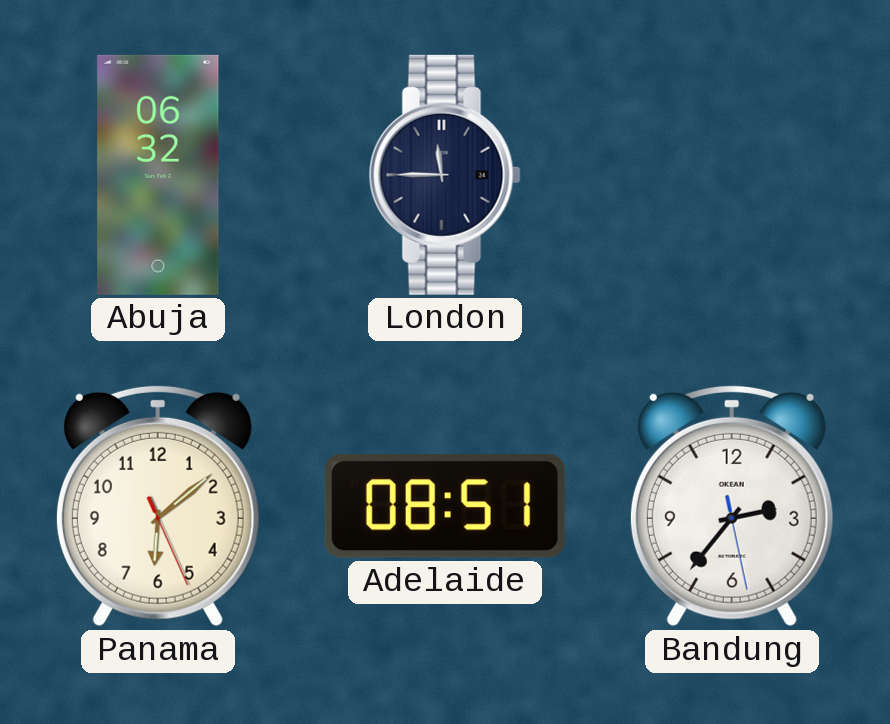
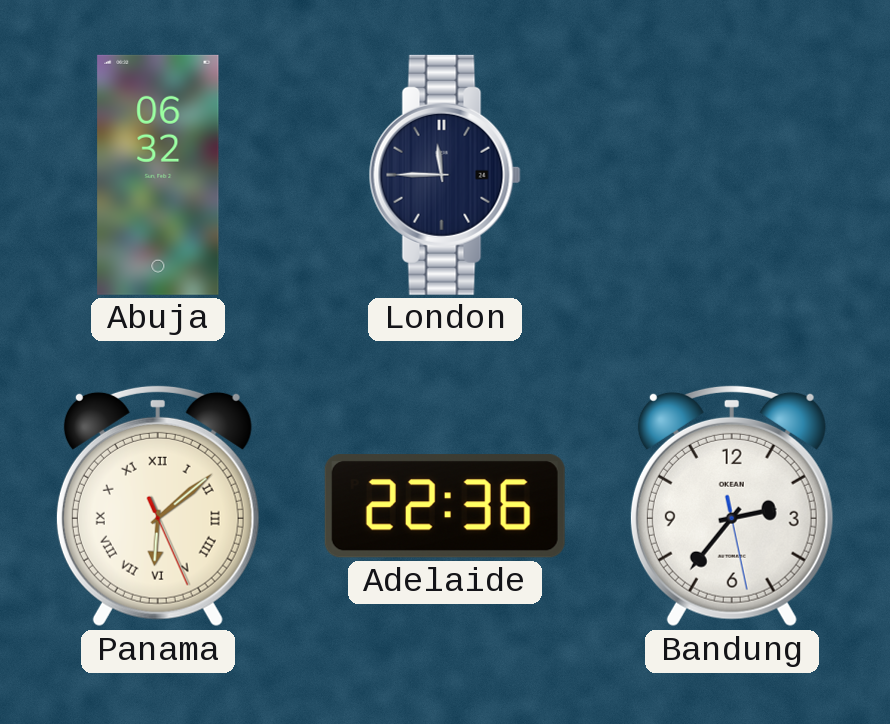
Panama numerals: Arabic -> Roman (158, 506)
Adelaide: 08:51 -> 22:36 (445, 506)
